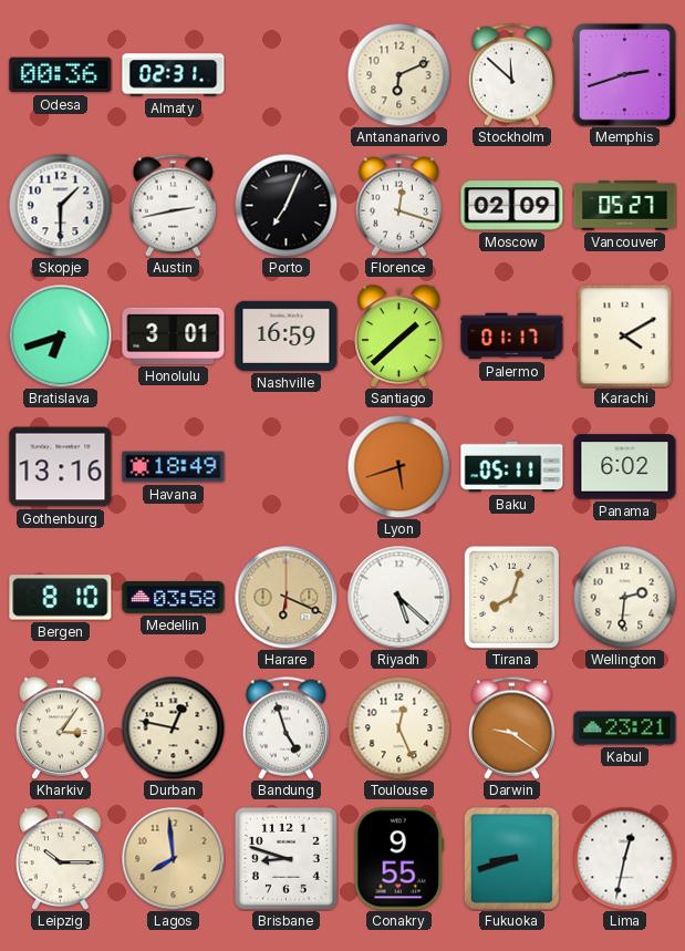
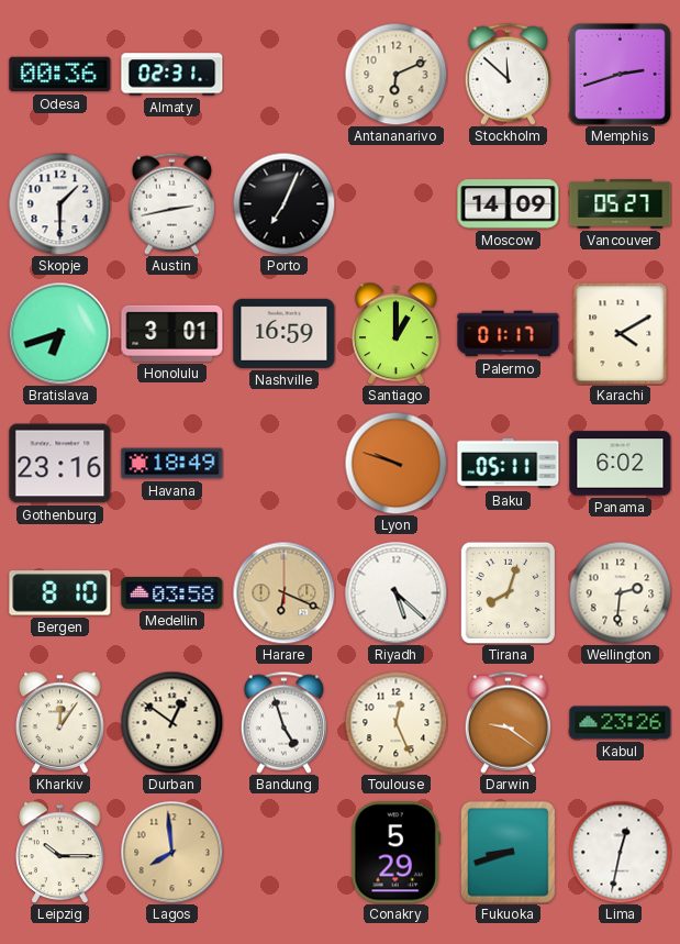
Florence: 12:18 -> none (398, 205)
Moscow: 02:09 -> 14:09 (509, 204)
Santiago: 1:38 -> 1:00 (397, 333)
Gothenburg: 13:16 -> 23:16 (60, 464)
Lyon: 5:42 -> 9:48 (395, 463)
Kharkiv: 3:06 -> 12:06 (60, 722)
Durban: 12:47 -> 12:51 (171, 722)
Kabul: 23:21 -> 23:26 (621, 723)
Brisbane: 8:48 -> none (286, 858)
Conakry: 9:55 -> 5:29 (395, 853)
